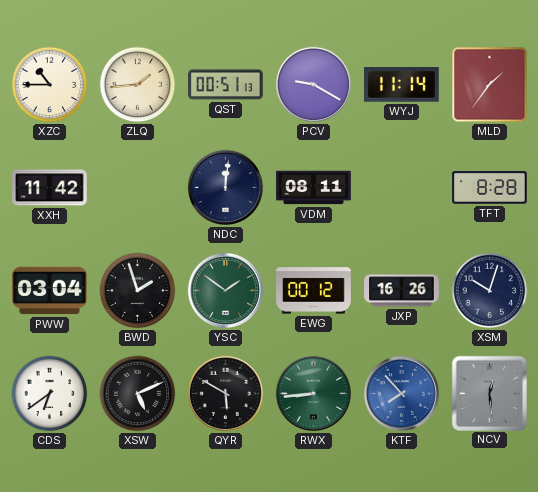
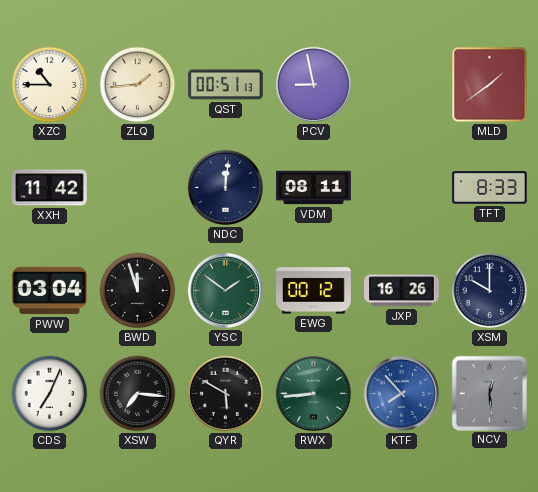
PCV: 9:20 -> 8:58 (313, 84)
WYJ: 11:14 -> none (402, 85)
MLD: 1:36 -> 1:39 (490, 85)
TFT: 8:28 -> 8:33 (490, 188)
BWD: 1:57 -> 11:57 (138, 291)
XSM: 10:03 -> 10:00 (490, 291)
CDS: 6:39 -> 7:04 (50, 394)
XSW: 5:11 -> 7:16 (138, 394)
